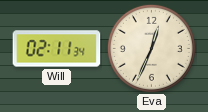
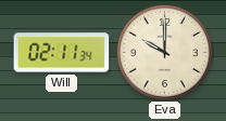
Eva: 12:34 -> 10:00 (164, 52)
